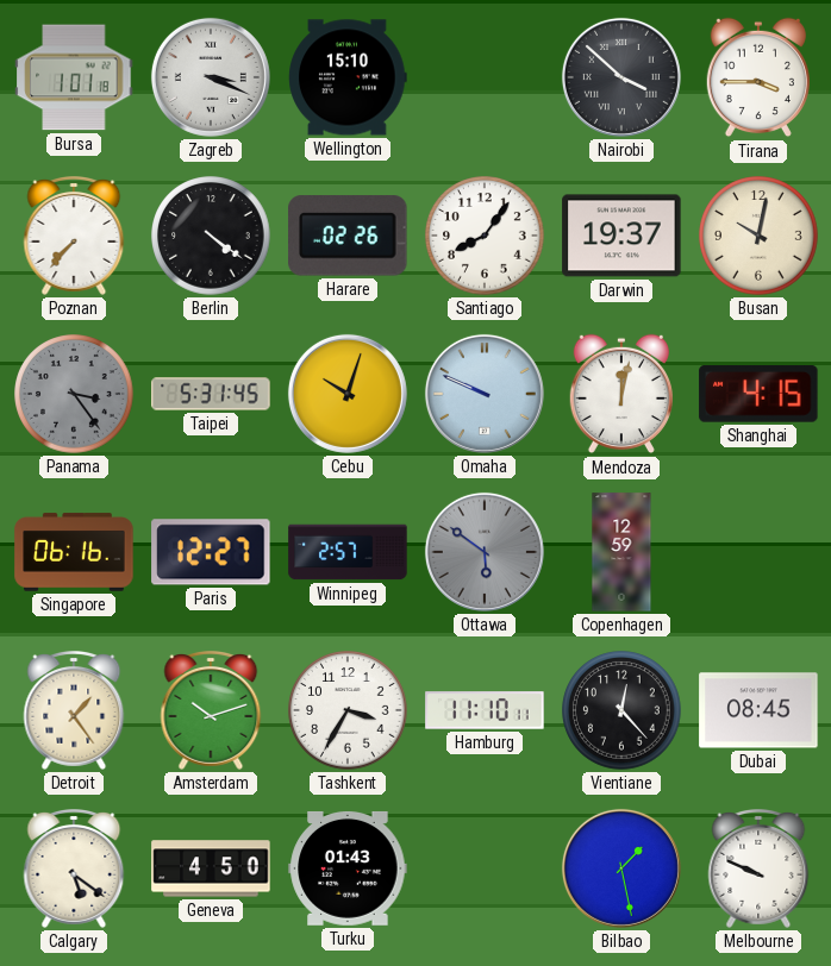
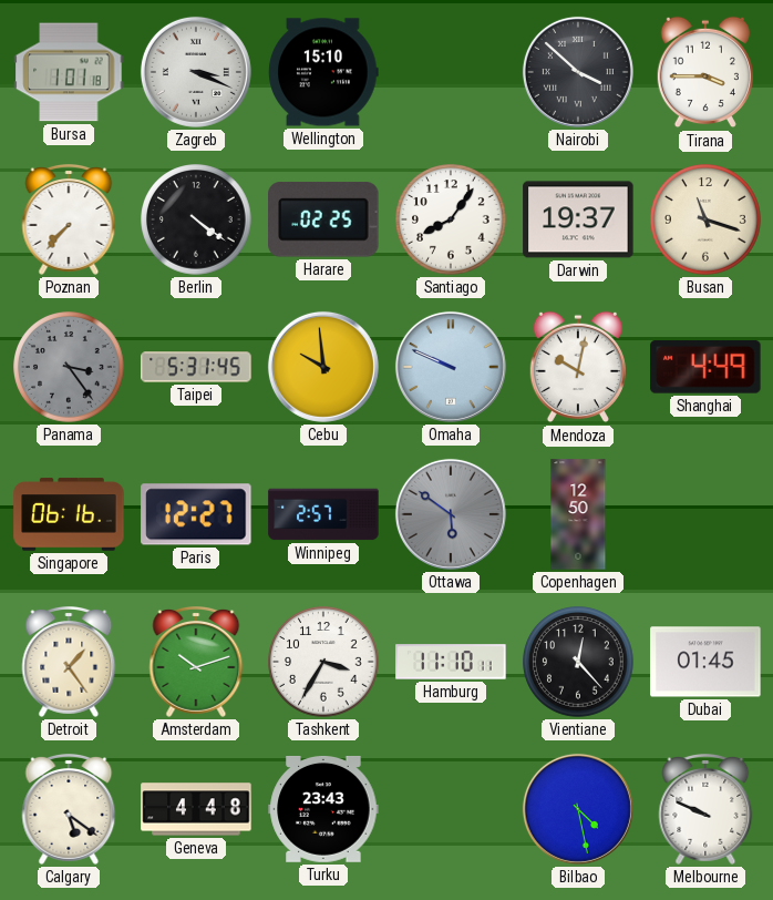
Harare: 02:26 -> 02:25 (323, 219)
Busan: 10:02 -> 11:18 (705, 219)
Cebu: 10:03 -> 9:59 (323, 367)
Mendoza: 12:02 -> 10:02 (577, 367)
Shanghai: 4:15 -> 4:49 (705, 368)
Copenhagen: 12:59 -> 12:50 (578, 514)
Dubai: 08:45 -> 01:45 (705, 662)
Geneva: 4:50 -> 4:48 (196, 809)
Turku: 01:43 -> 23:43 (323, 809)
Bilbao: 1:28 -> 4:28 (578, 809)
